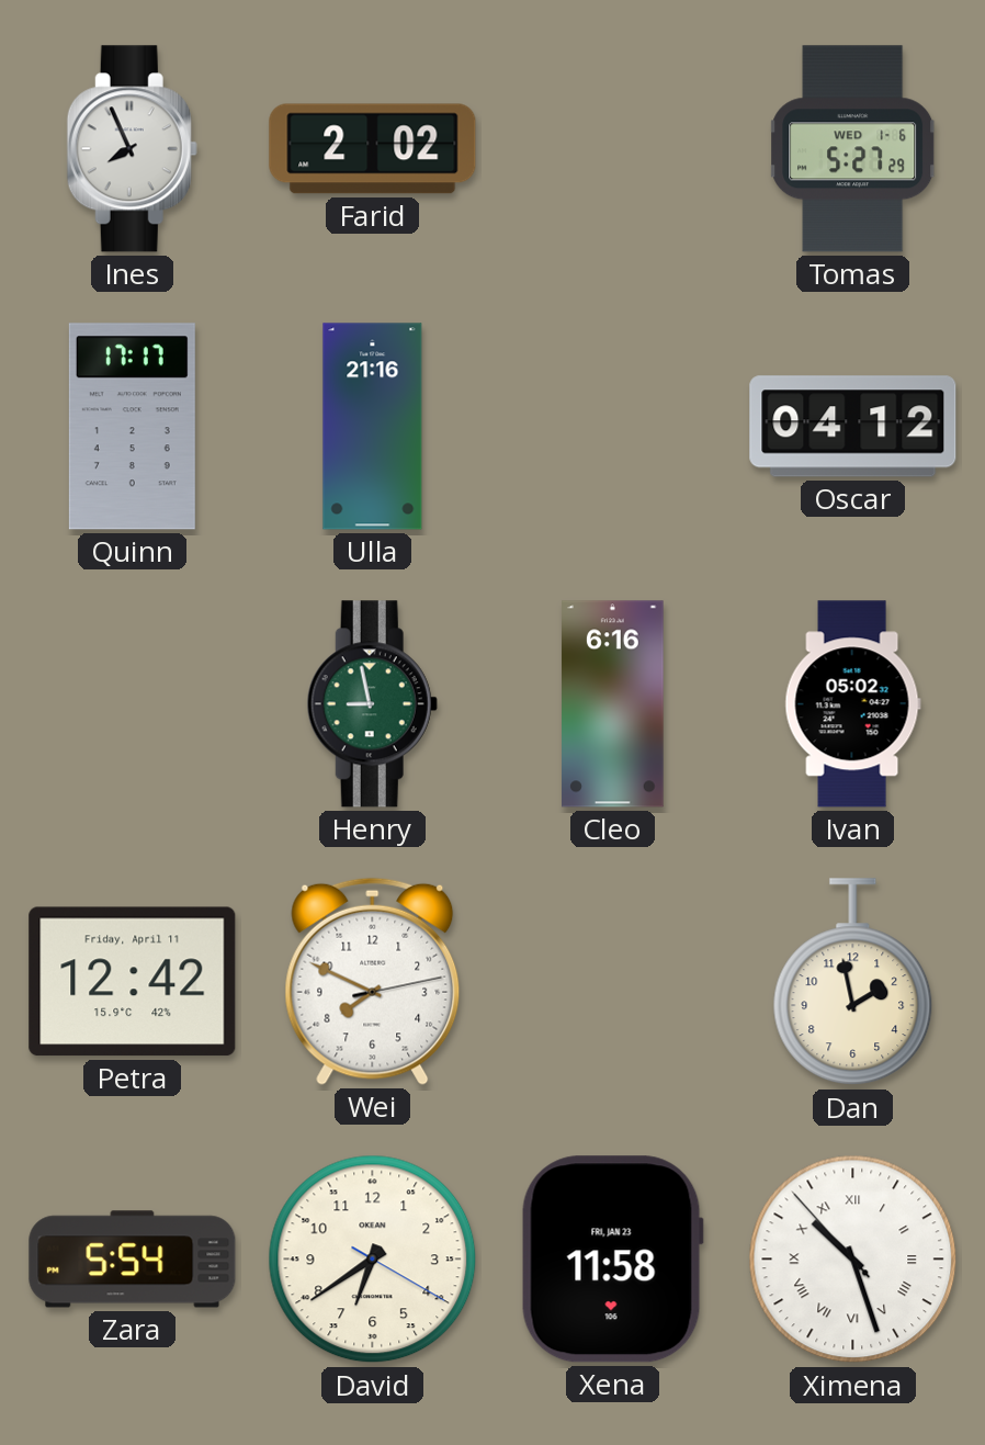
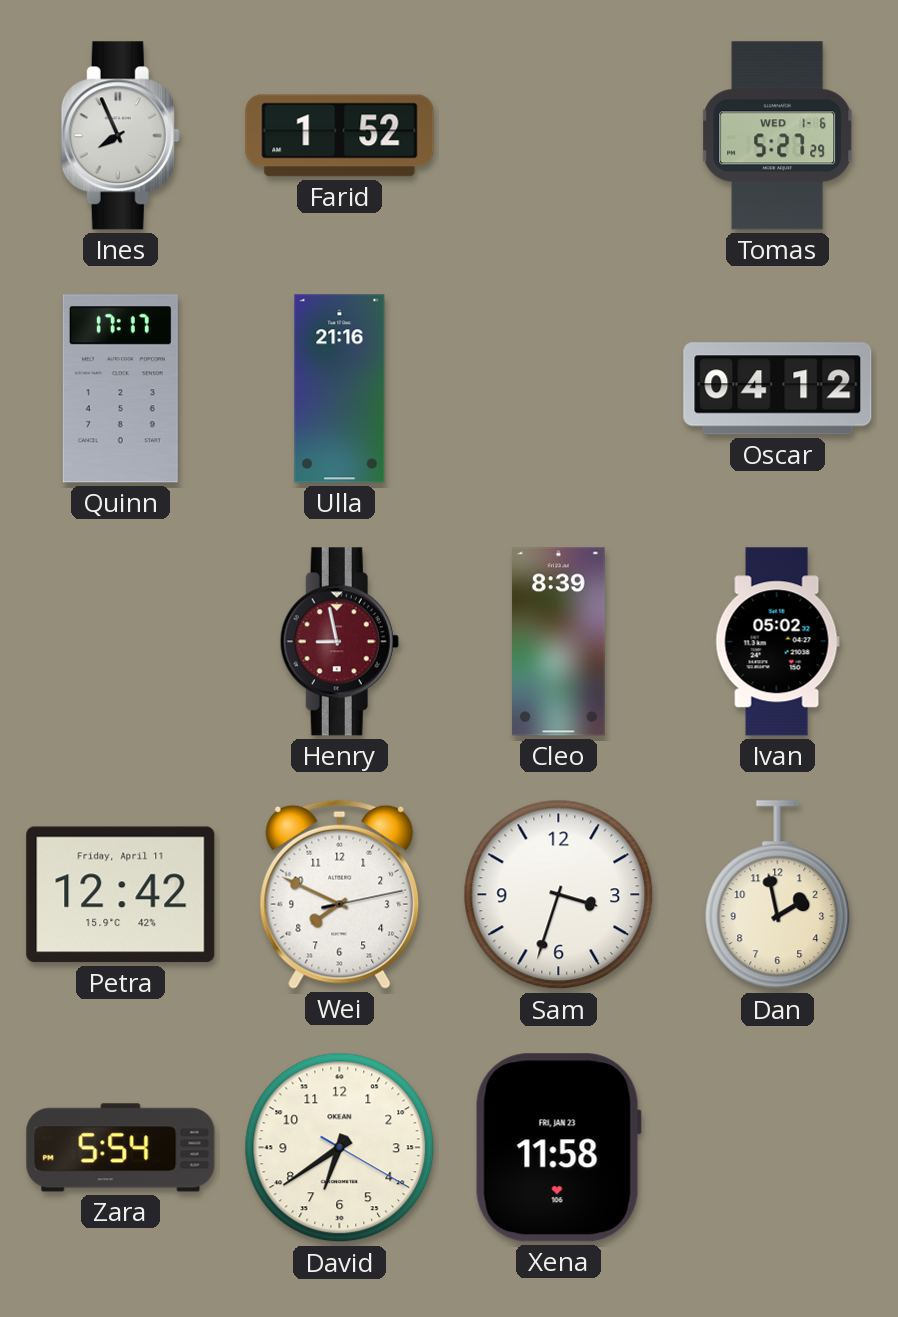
Farid: 2:02 -> 1:52 (340, 136)
Henry dial: green -> burgundy (339, 642)
Cleo: 6:16 -> 8:39 (559, 642)
Sam: none -> 3:33 (559, 895)
Ximena: 10:26 -> none (853, 1260)
